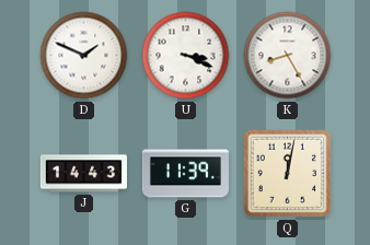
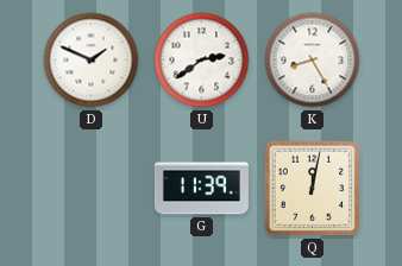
U: 3:19 -> 2:39 (202, 61)
J: 14:43 -> none (83, 174)
